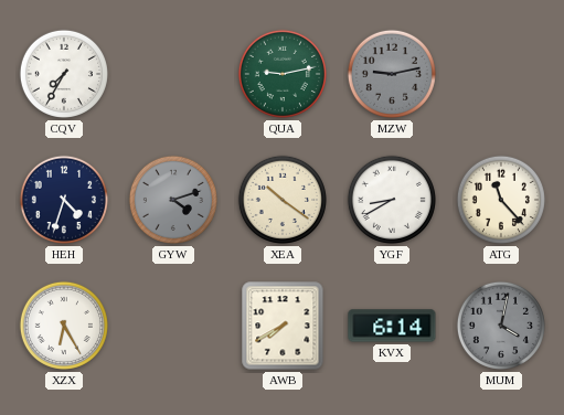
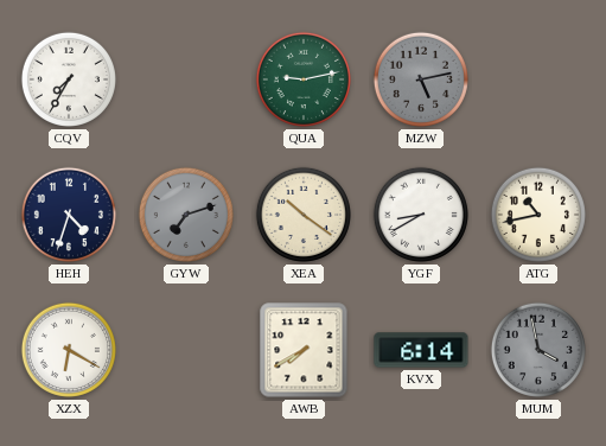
MZW: 9:13 -> 5:13 (421, 79)
GYW: 4:12 -> 7:12 (186, 215)
ATG: 11:23 -> 10:43 (538, 215)
XZX: 6:25 -> 6:20 (69, 350)
MUM: 4:02 -> 3:58 (538, 350)
